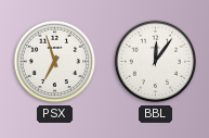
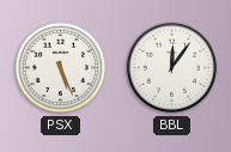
PSX: 6:57 -> 5:26 (61, 68)
